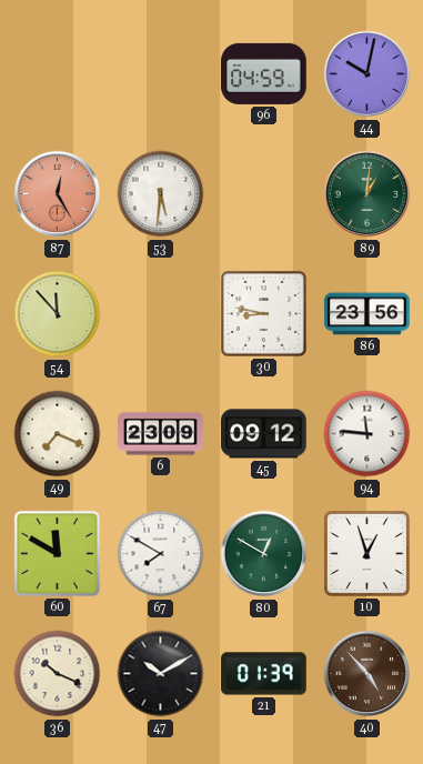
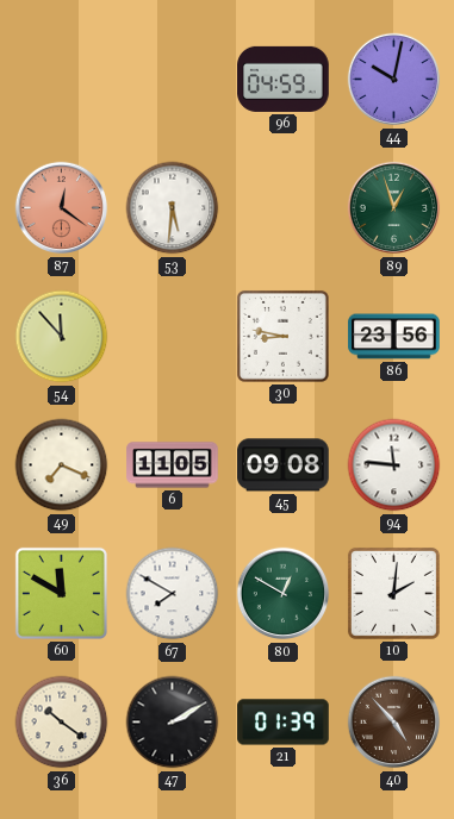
87: 12:25 -> 12:21 (62, 208)
89: 1:01 -> 12:57 (394, 208)
6: 23:09 -> 11:05 (173, 465)
45: 09:12 -> 09:08 (284, 465)
10: 12:57 -> 2:01 (393, 593)
36: 10:19 -> 10:21 (62, 723)
47: 10:10 -> 2:10 (173, 723)
